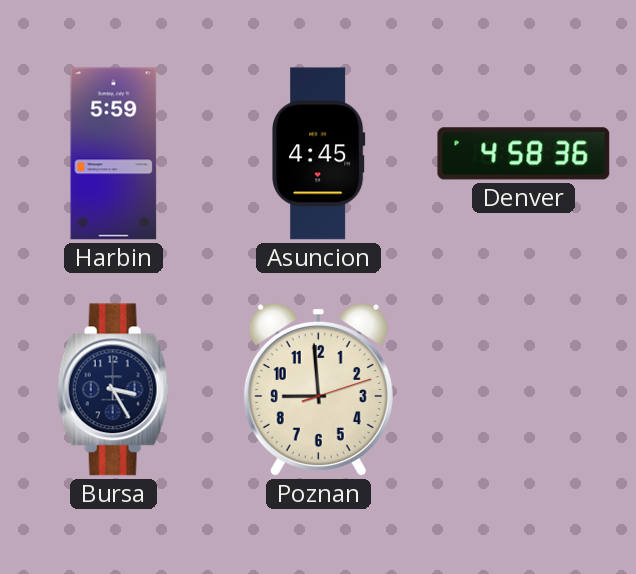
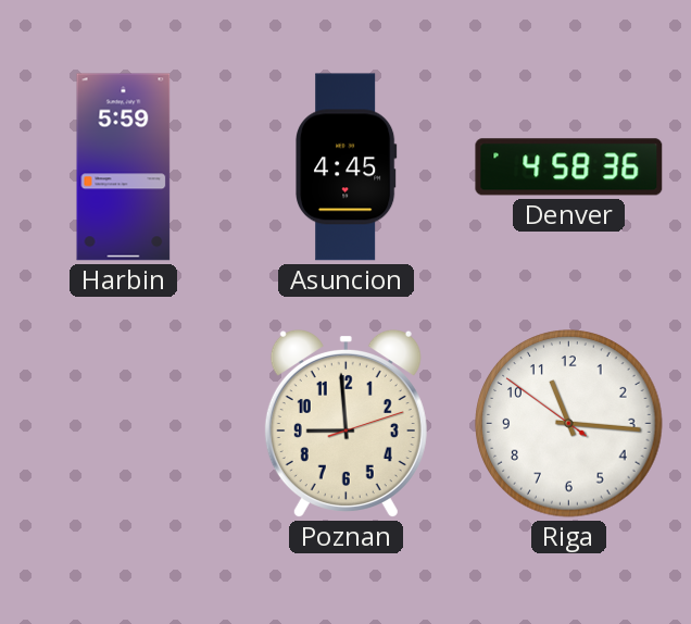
Bursa: 3:25 -> none (113, 390)
Riga: none -> 11:15 (569, 424)
